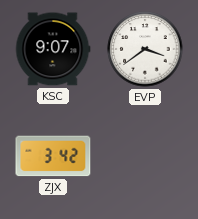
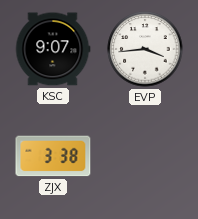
EVP: 3:39 -> 3:44 (145, 49)
ZJX: 3:42 -> 3:38 (53, 156)
